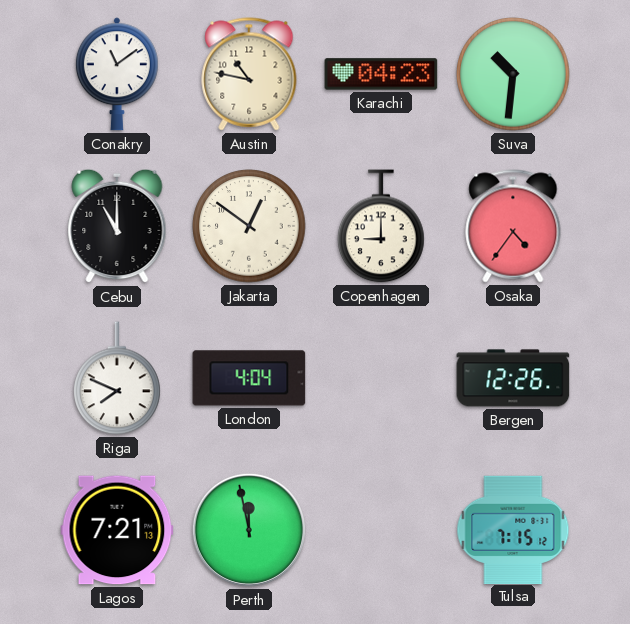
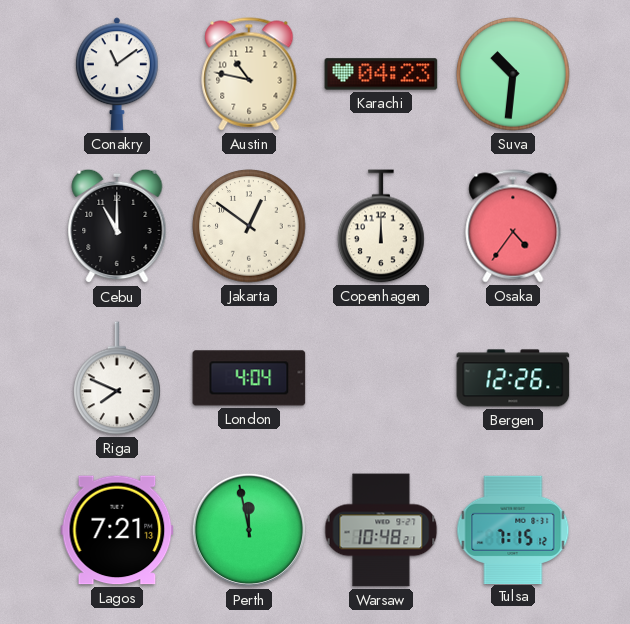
Copenhagen: 9:00 -> 12:00 (381, 226)
Warsaw: none -> 10:48 (381, 530)
